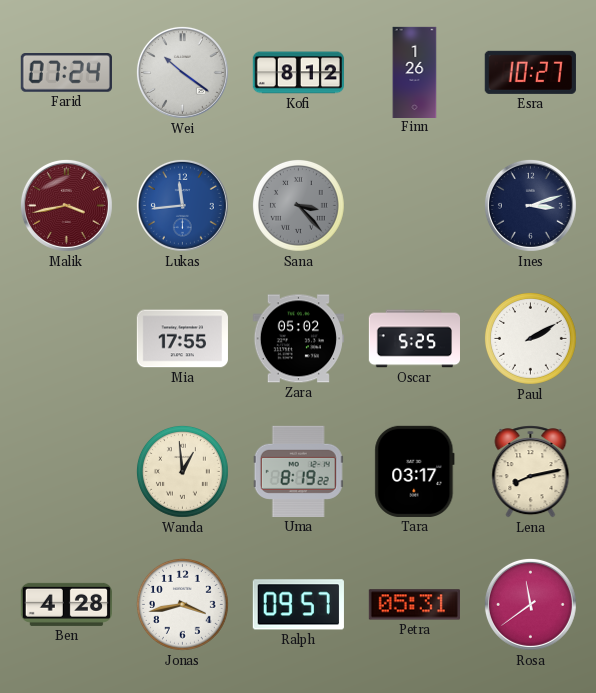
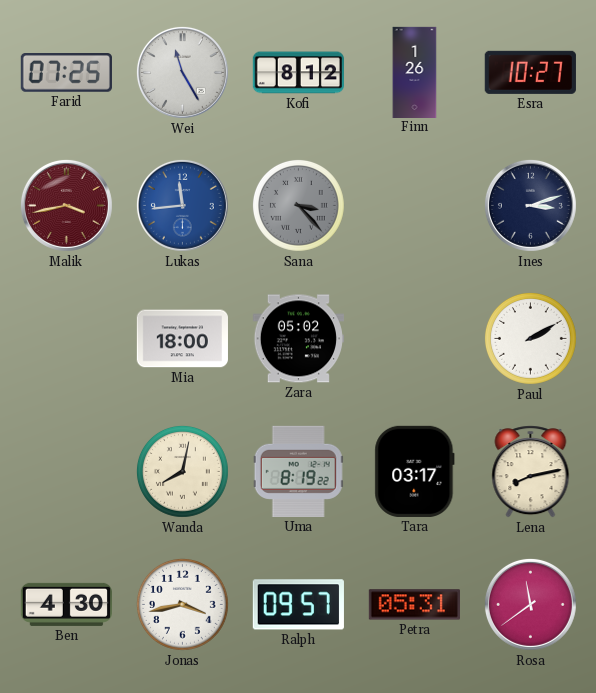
Farid: 07:24 -> 07:25 (66, 73)
Wei: 10:21 -> 11:25 (182, 72)
Mia: 17:55 -> 18:00 (182, 339)
Oscar: 5:25 -> none (414, 339)
Wanda: 12:59 -> 8:02 (182, 471)
Ben: 4:28 -> 4:30 (66, 604)
